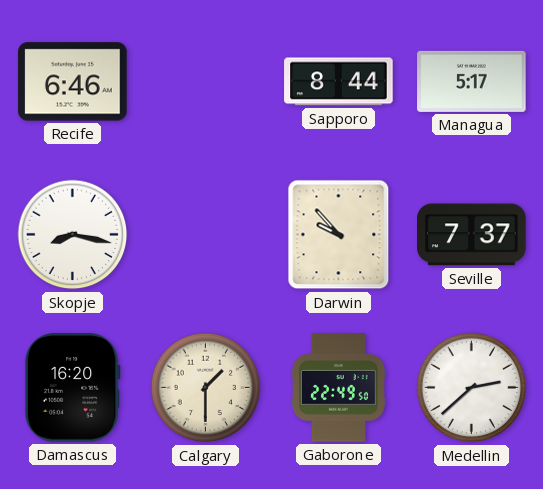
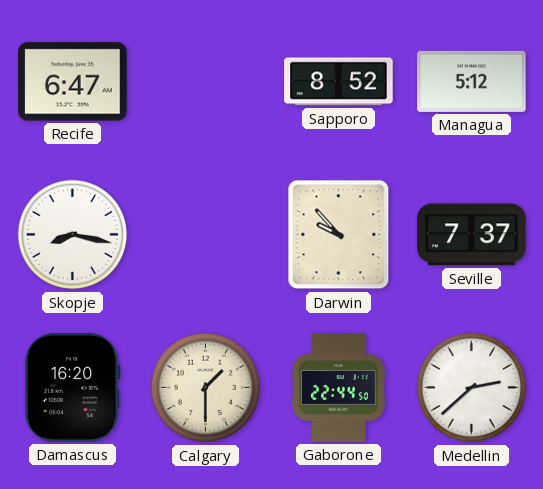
Recife: 6:46 -> 6:47 (73, 82)
Sapporo: 8:44 -> 8:52 (339, 82)
Managua: 5:17 -> 5:12 (472, 81)
Gaborone: 22:49 -> 22:44 (338, 388)
